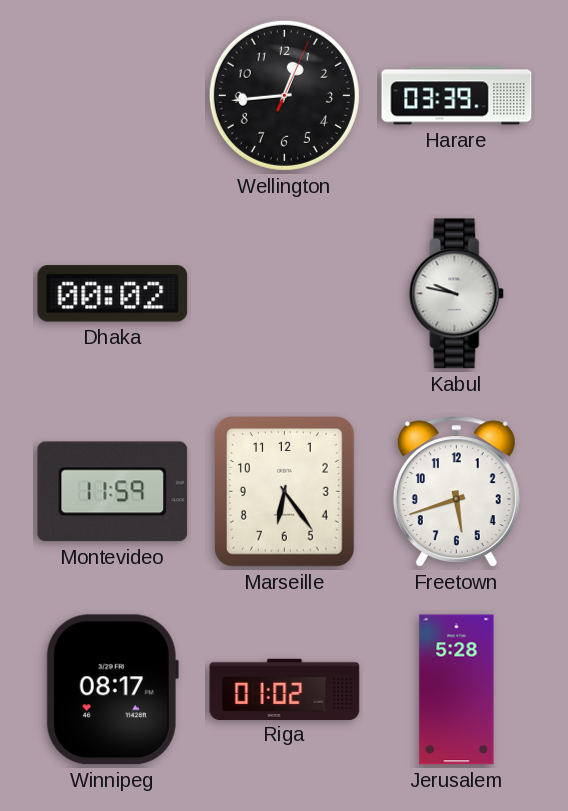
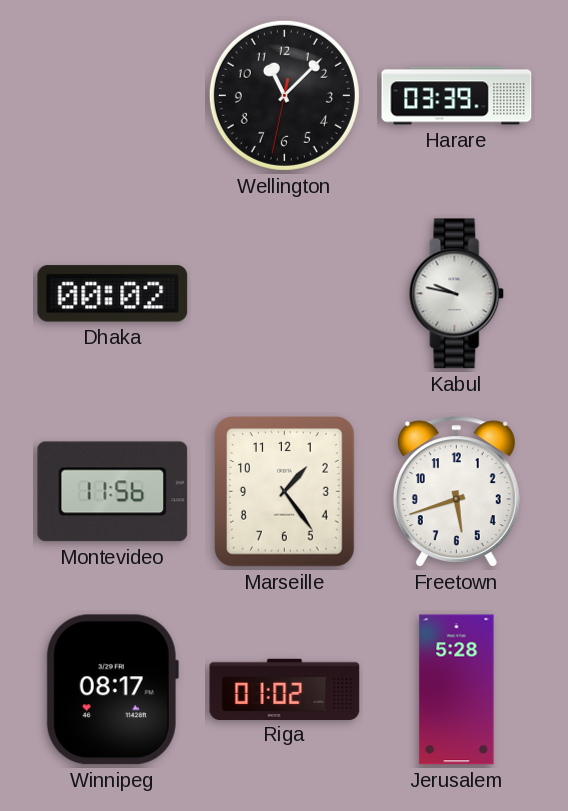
Wellington: 12:44 -> 11:07 (284, 95)
Montevideo: 11:59 -> 11:56 (113, 492)
Marseille: 6:24 -> 1:24 (285, 492)
